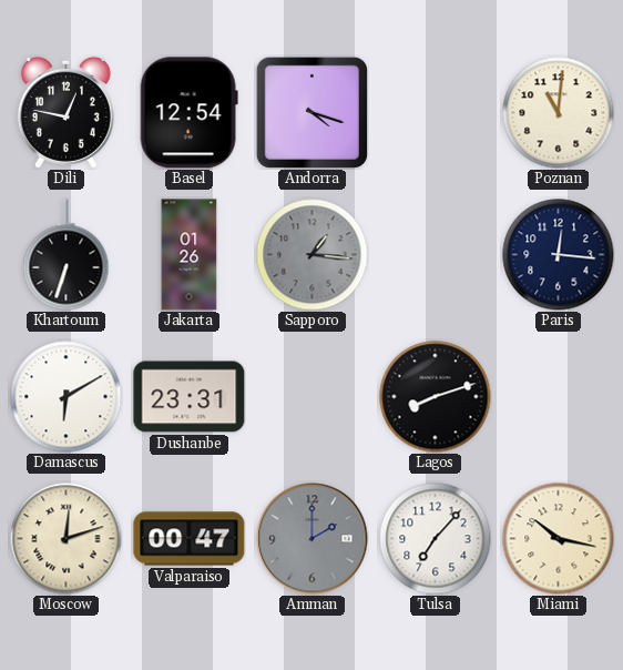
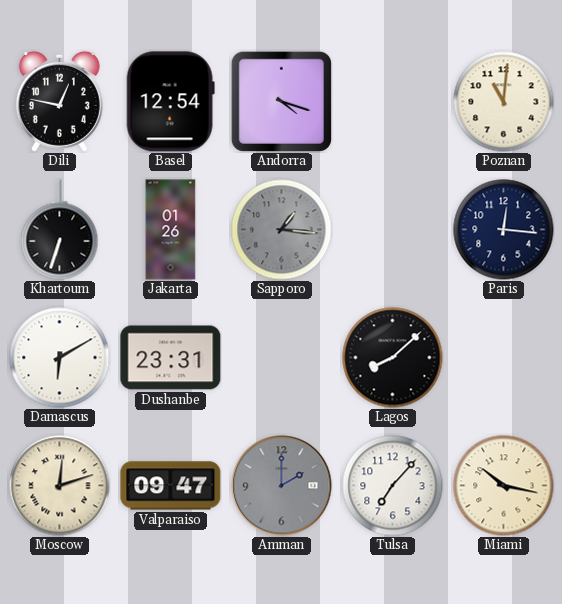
Lagos: 8:12 -> 8:08 (393, 358)
Valparaiso: 00:47 -> 09:47 (171, 486)
